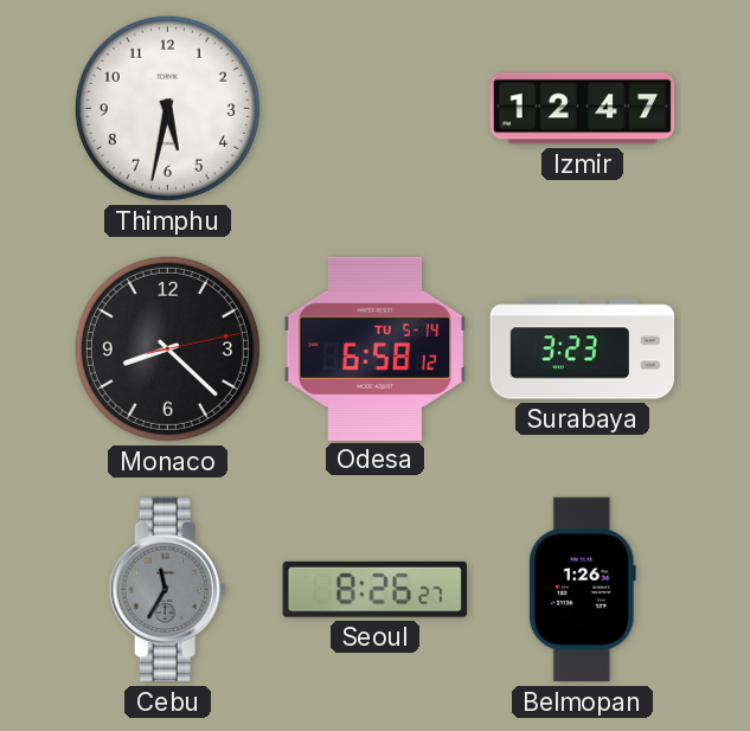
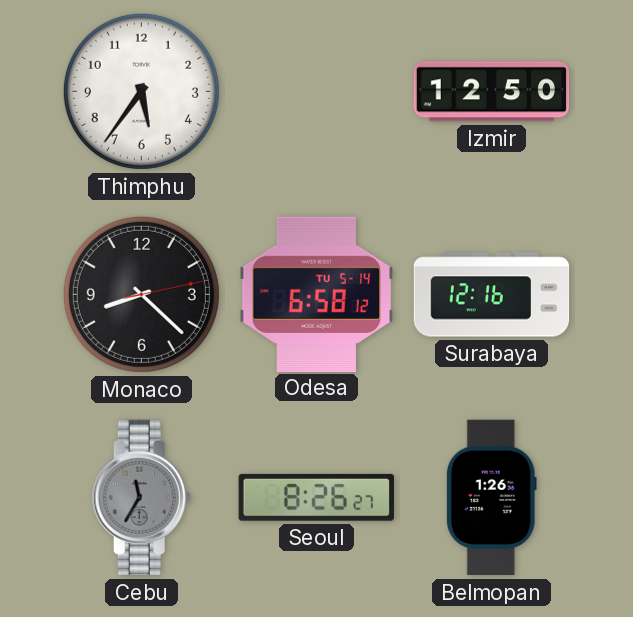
Thimphu: 5:32 -> 5:36 (141, 91)
Izmir: 12:47 -> 12:50 (492, 92)
Surabaya: 3:23 -> 12:16 (492, 295)
